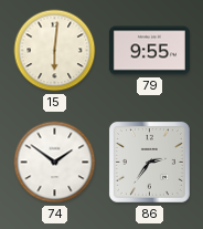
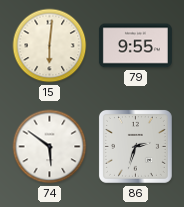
74: 1:51 -> 5:51 (50, 147)
86: 2:36 -> 2:33 (135, 146)
